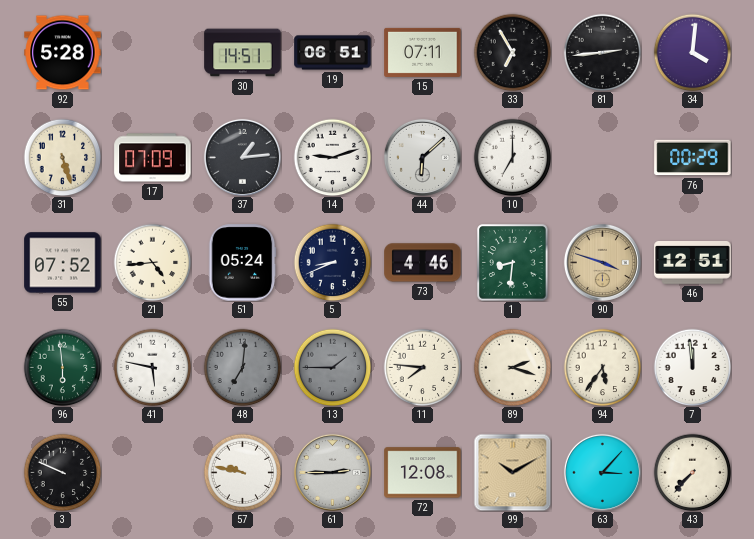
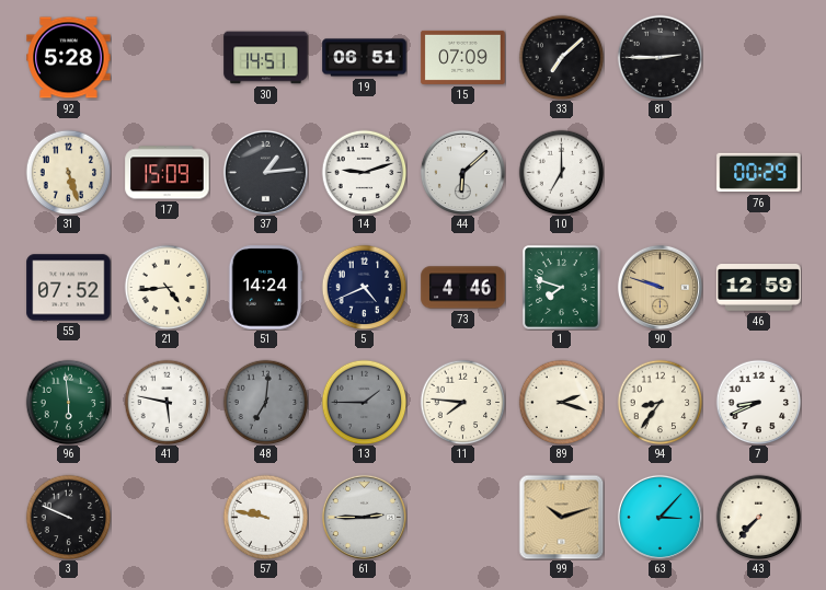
15: 07:11 -> 07:09 (463, 57)
33: 6:55 -> 7:08 (561, 57)
81: 2:44 -> 2:45 (659, 57)
34: 4:01 -> none (692, 52)
17: 07:09 -> 15:09 (168, 173)
51: 05:24 -> 14:24 (265, 288)
5: 8:41 -> 4:41 (364, 287)
1: 8:31 -> 7:48 (562, 288)
90: 3:48 -> 9:48 (659, 287)
46: 12:51 -> 12:59 (759, 288)
94: 5:36 -> 8:36 (659, 402)
7: 11:59 -> 8:41 (758, 402)
72: 12:08 -> none (423, 473)
99: 10:10 -> 10:12 (561, 517)
